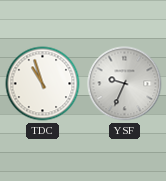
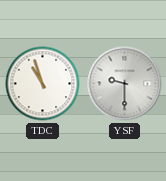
YSF: 9:34 -> 9:30 (125, 84)
